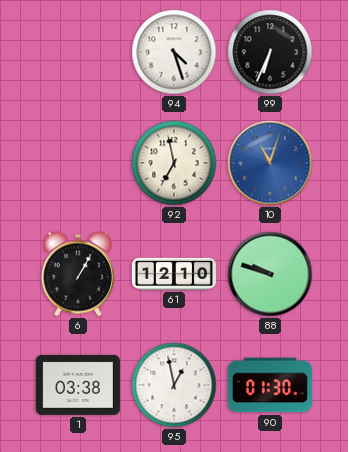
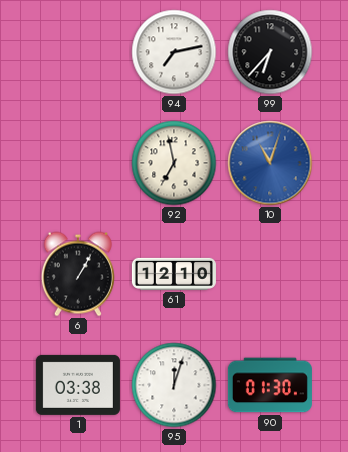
94: 4:27 -> 7:13 (174, 52)
99: 6:34 -> 6:37 (270, 52)
88: 9:48 -> none (270, 274)
95: 12:58 -> 12:03 (174, 385)
